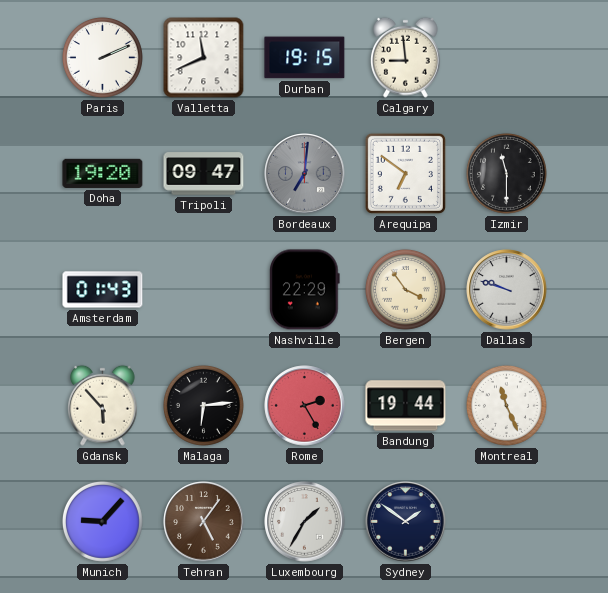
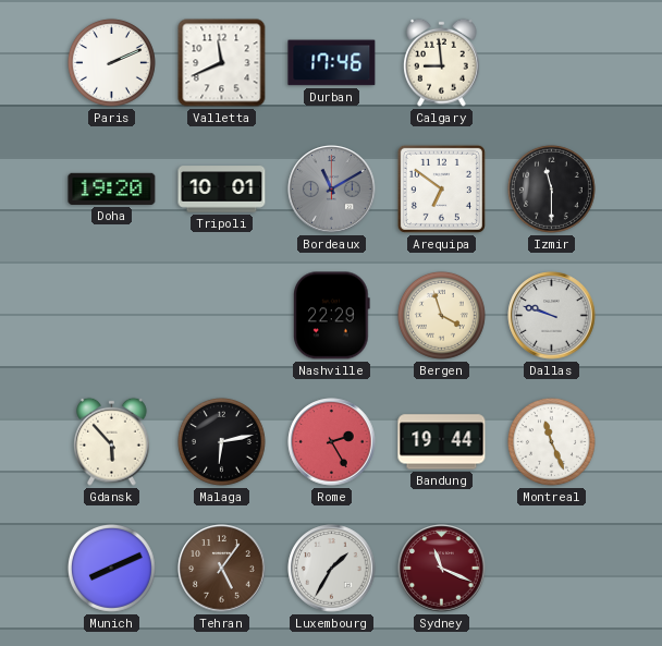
Durban: 19:15 -> 17:46 (332, 63)
Tripoli: 09:47 -> 10:01 (222, 190)
Bordeaux: 7:01 -> 11:10 (332, 190)
Amsterdam: 01:43 -> none (103, 290)
Bergen: 3:54 -> 3:57 (441, 315)
Malaga: 6:14 -> 6:13 (221, 441)
Munich: 9:07 -> 8:11 (111, 568)
Sydney: 1:51 -> 11:19 (442, 569)
Sydney dial: navy -> burgundy (442, 569)
